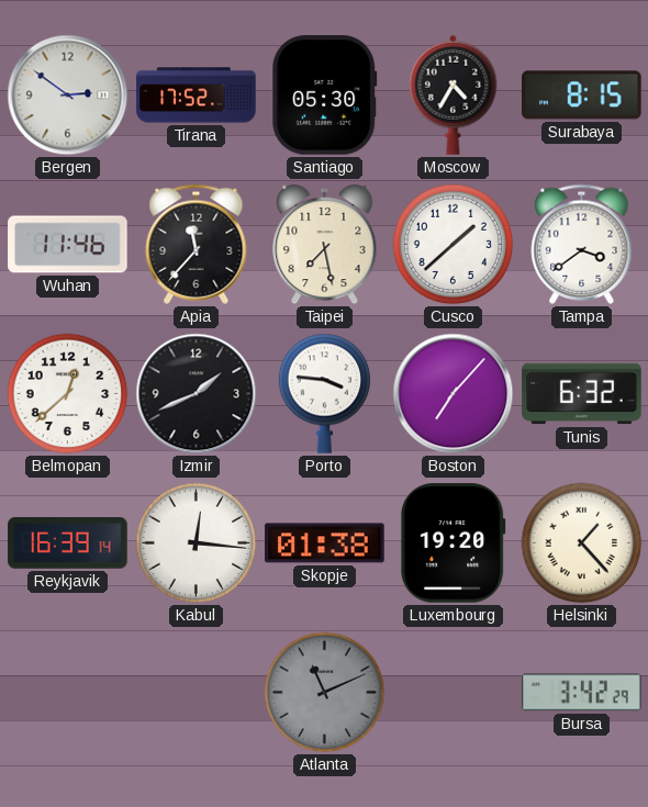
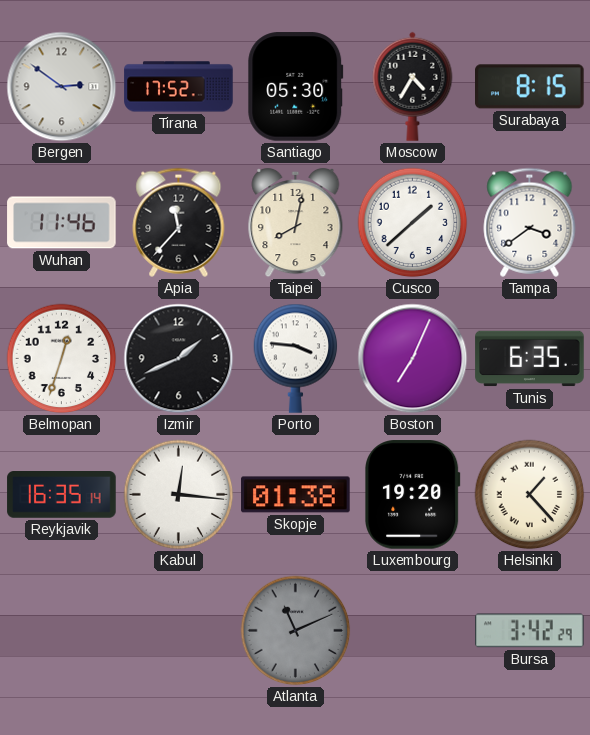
Taipei: 7:28 -> 8:02 (296, 223)
Belmopan: 12:38 -> 12:33 (62, 359)
Boston: 7:07 -> 7:04 (413, 359)
Tunis: 6:32 -> 6:35 (530, 359)
Reykjavik: 16:39 -> 16:35 (62, 495)
